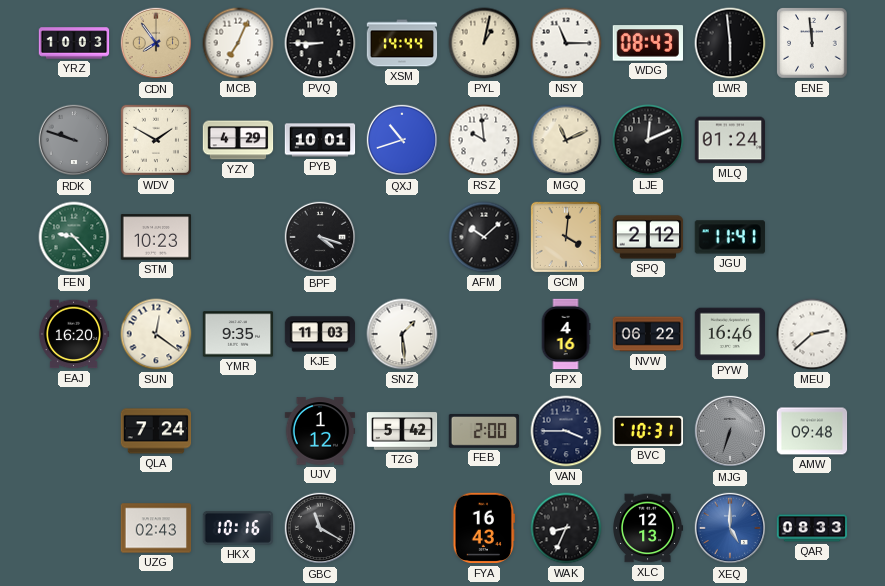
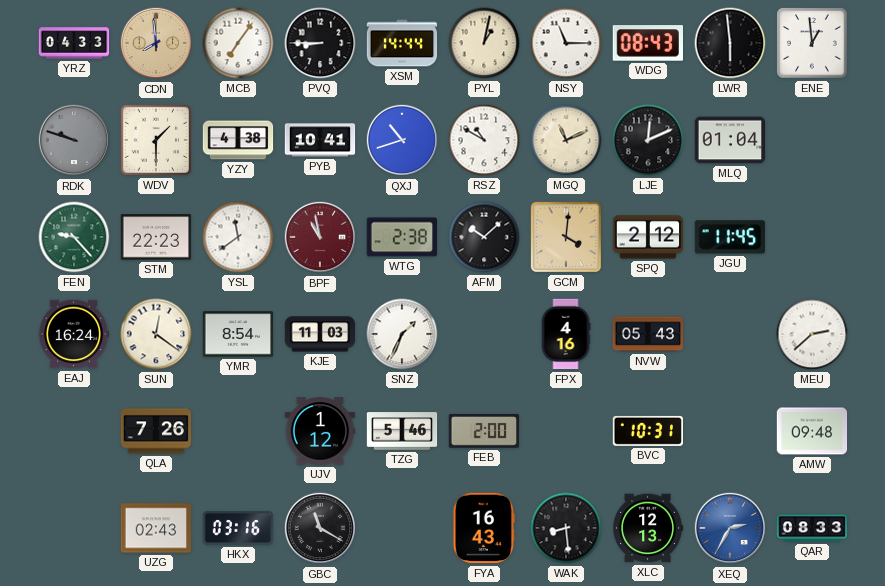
YRZ: 10:03 -> 04:33 (74, 43)
CDN: 7:54 -> 7:59 (156, 43)
MCB: 7:04 -> 7:06 (238, 43)
ENE: 11:59 -> 12:59 (812, 43)
WDV: 1:50 -> 1:30 (156, 140)
YZY: 4:29 -> 4:38 (238, 140)
PYB: 10:01 -> 10:41 (320, 140)
RSZ: 9:59 -> 10:50 (484, 140)
MLQ: 01:24 -> 01:04 (730, 140)
STM: 10:23 -> 22:23 (156, 237)
YSL: none -> 11:39 (238, 237)
BPF: 4:18 -> 10:58 (320, 237)
BPF dial: black -> burgundy (320, 237)
WTG: none -> 2:38 (402, 237)
JGU: 11:41 -> 11:45 (730, 237)
EAJ: 16:20 -> 16:24 (74, 334)
YMR: 9:35 -> 8:54 (238, 334)
SNZ: 1:29 -> 1:34 (402, 334)
NVW: 06:22 -> 05:43 (648, 334)
PYW: 16:46 -> none (730, 334)
QLA: 7:24 -> 7:26 (156, 431)
TZG: 5:42 -> 5:46 (402, 431)
VAN: 3:45 -> none (566, 431)
MJG: 6:33 -> none (730, 431)
HKX: 10:16 -> 03:16 (238, 528)
WAK: 8:34 -> 8:29 (566, 528)
XEQ: 5:00 -> 2:35 (730, 528)
